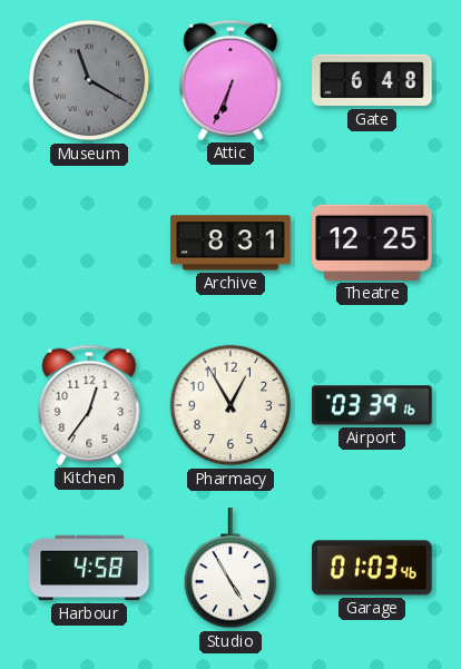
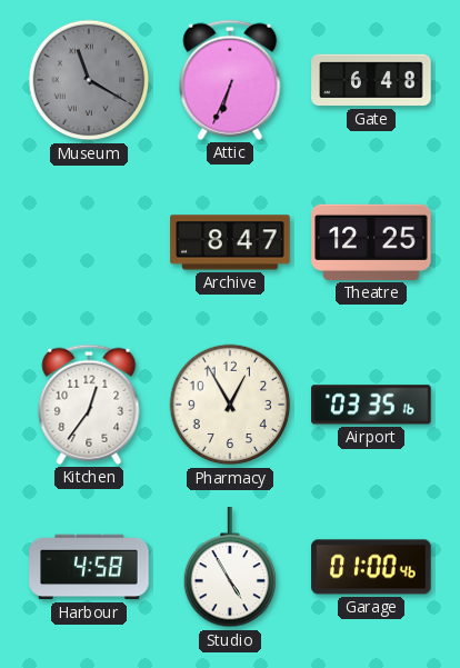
Archive: 8:31 -> 8:47 (230, 242)
Airport: 03:39 -> 03:35 (371, 405)
Garage: 01:03 -> 01:00 (371, 567)
